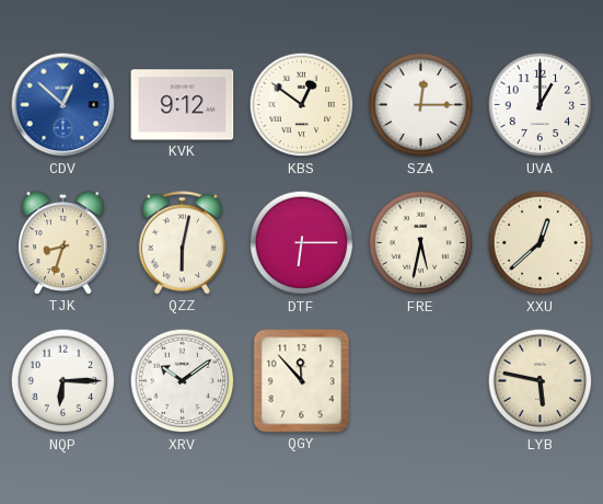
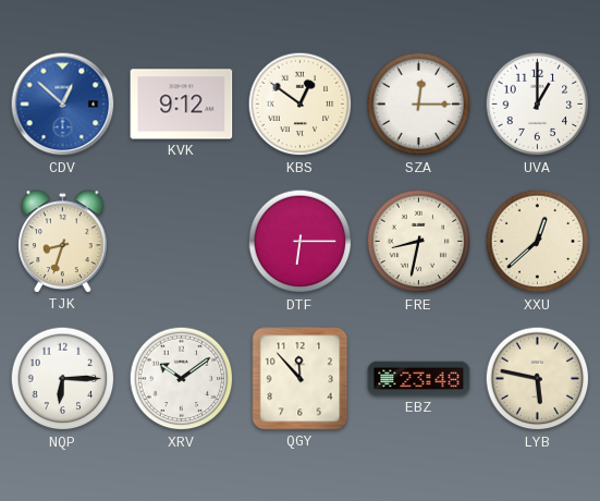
QZZ: 6:02 -> none (182, 243)
FRE: 5:32 -> 8:32 (419, 242)
EBZ: none -> 23:48 (419, 379)
